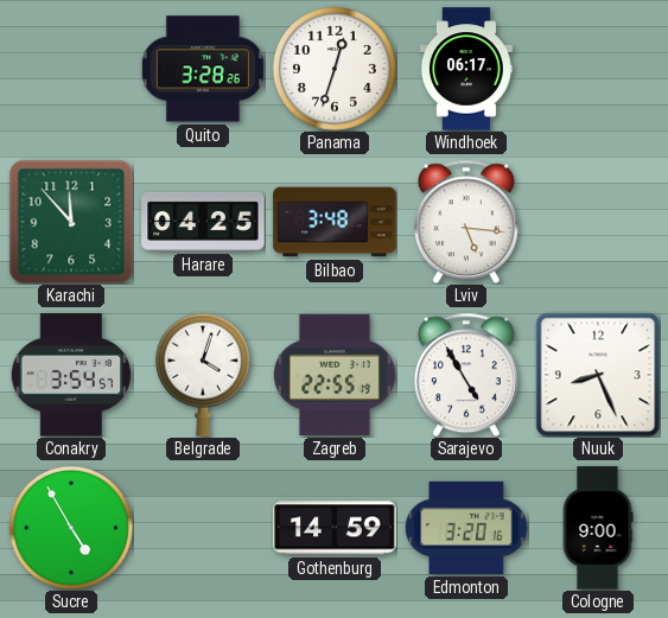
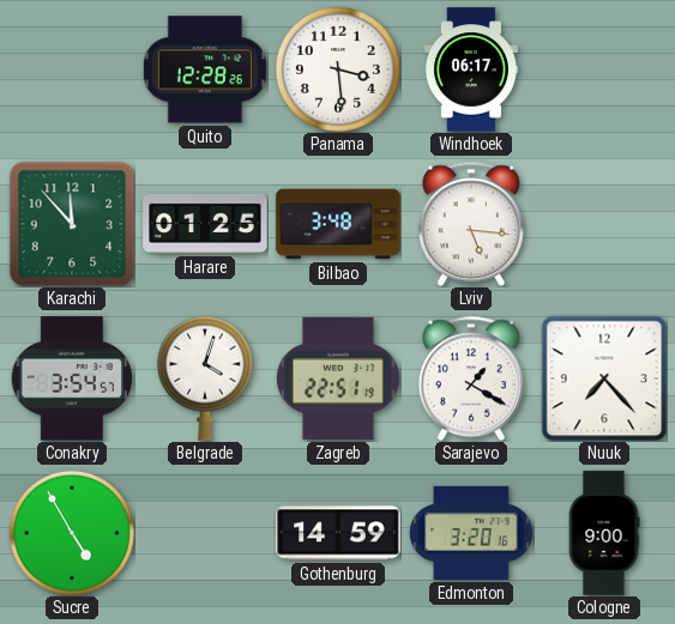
Quito: 3:28 -> 12:28 (205, 69)
Panama: 12:33 -> 3:29 (338, 69)
Harare: 04:25 -> 01:25 (205, 224)
Zagreb: 22:55 -> 22:51 (338, 378)
Sarajevo: 4:55 -> 1:20 (471, 378)
Nuuk: 8:26 -> 7:23 (604, 378)
